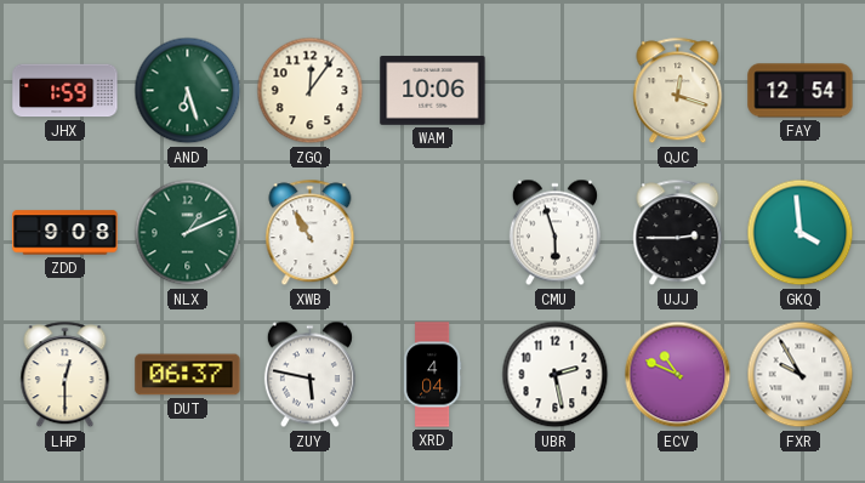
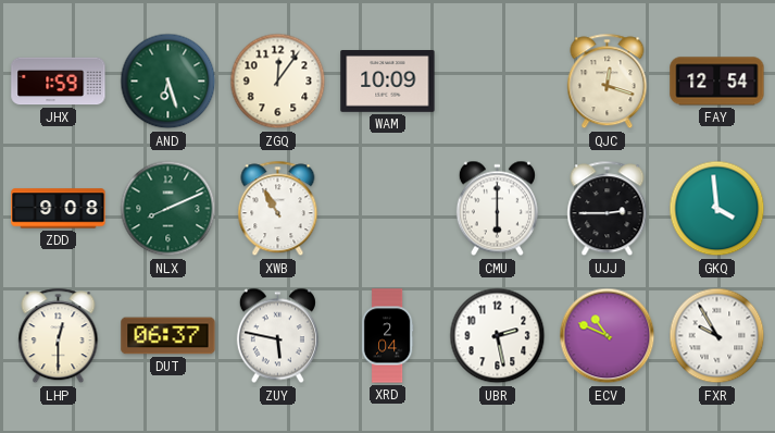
WAM: 10:06 -> 10:09 (388, 82)
NLX: 1:11 -> 8:11 (168, 209)
CMU: 5:57 -> 6:00 (497, 209)
XRD: 4:04 -> 2:04 (387, 336)
